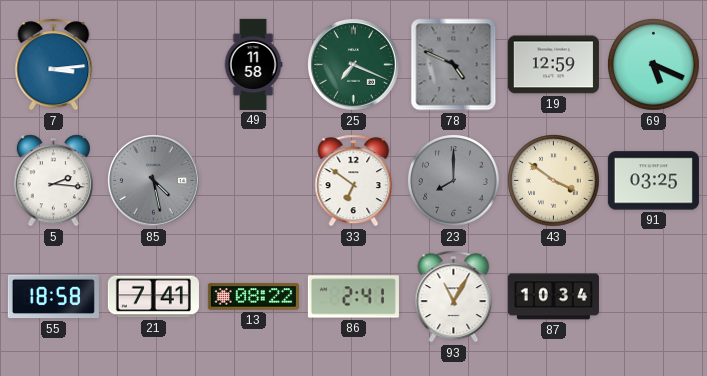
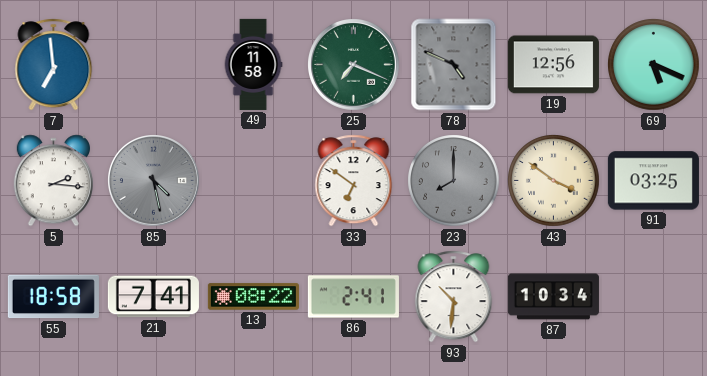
7: 3:14 -> 6:59 (54, 65)
19: 12:59 -> 12:56 (553, 65)
93: 11:05 -> 10:31 (454, 297)
